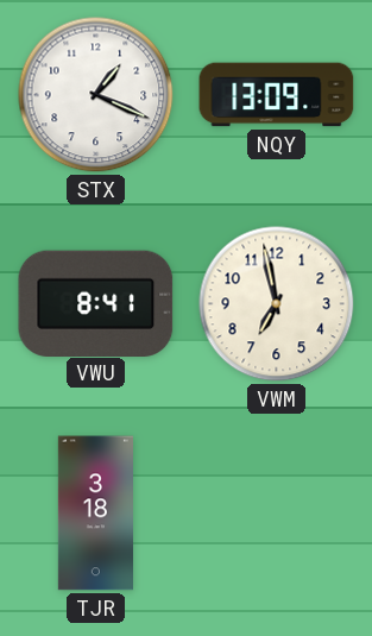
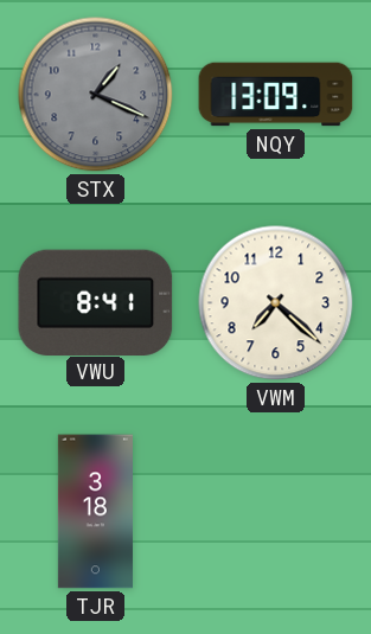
STX dial: white -> grey (96, 95)
VWM: 6:58 -> 7:22 (276, 303)
